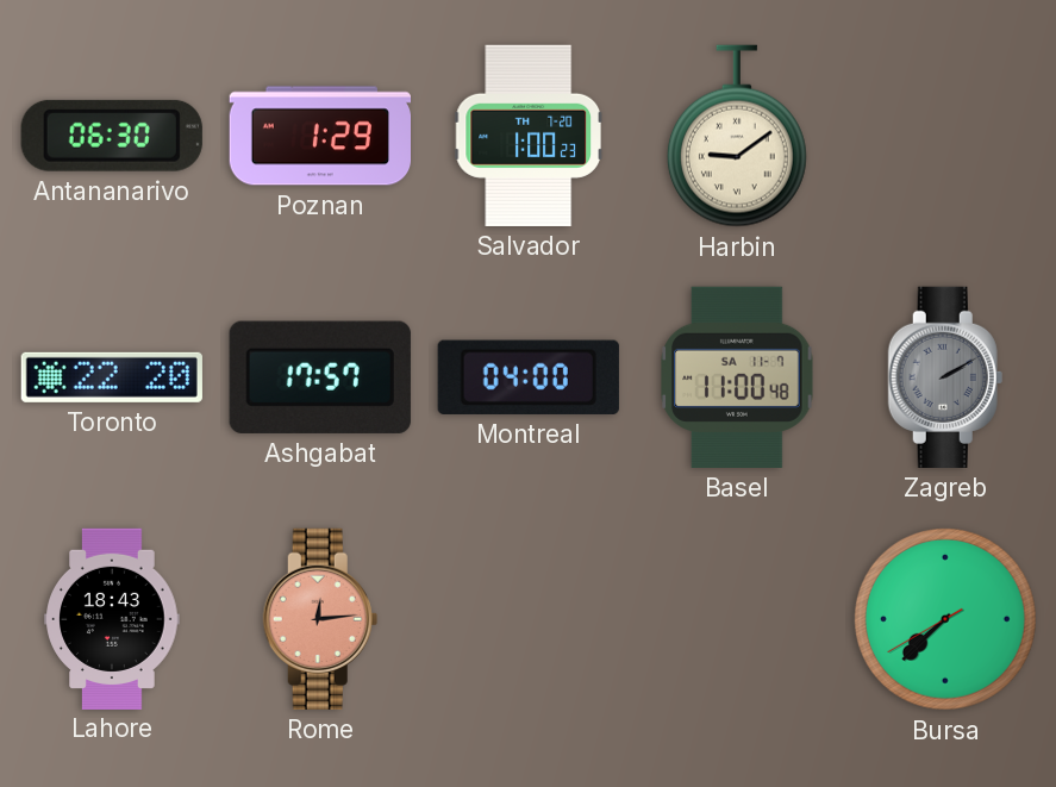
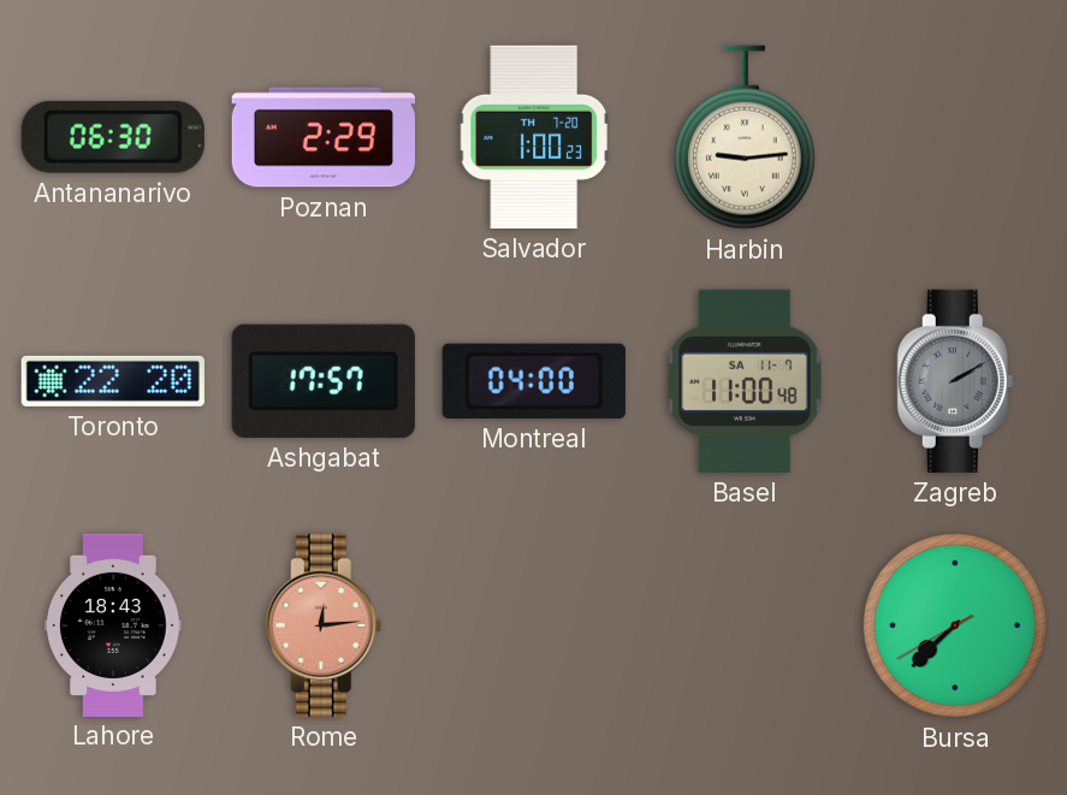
Poznan: 1:29 -> 2:29 (322, 137)
Harbin: 9:09 -> 9:14 (745, 137)
